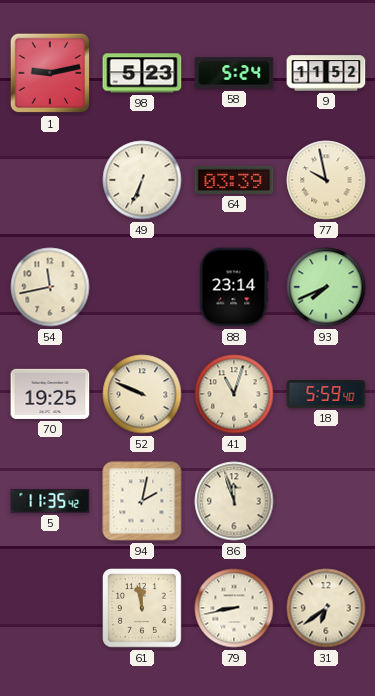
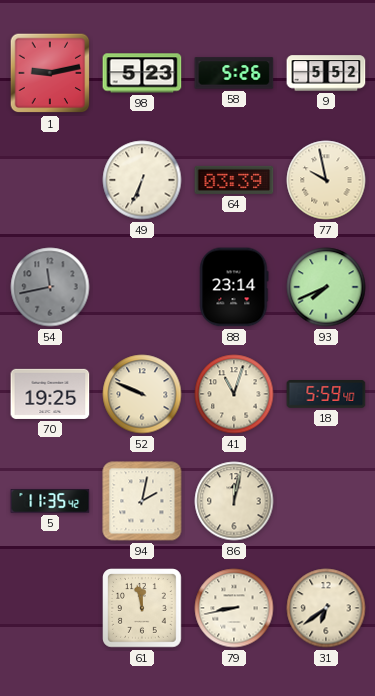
58: 5:24 -> 5:26 (234, 73)
9: 11:52 -> 5:52 (326, 73)
54 dial: cream -> grey (50, 287)
86: 11:57 -> 12:02 (234, 501)
